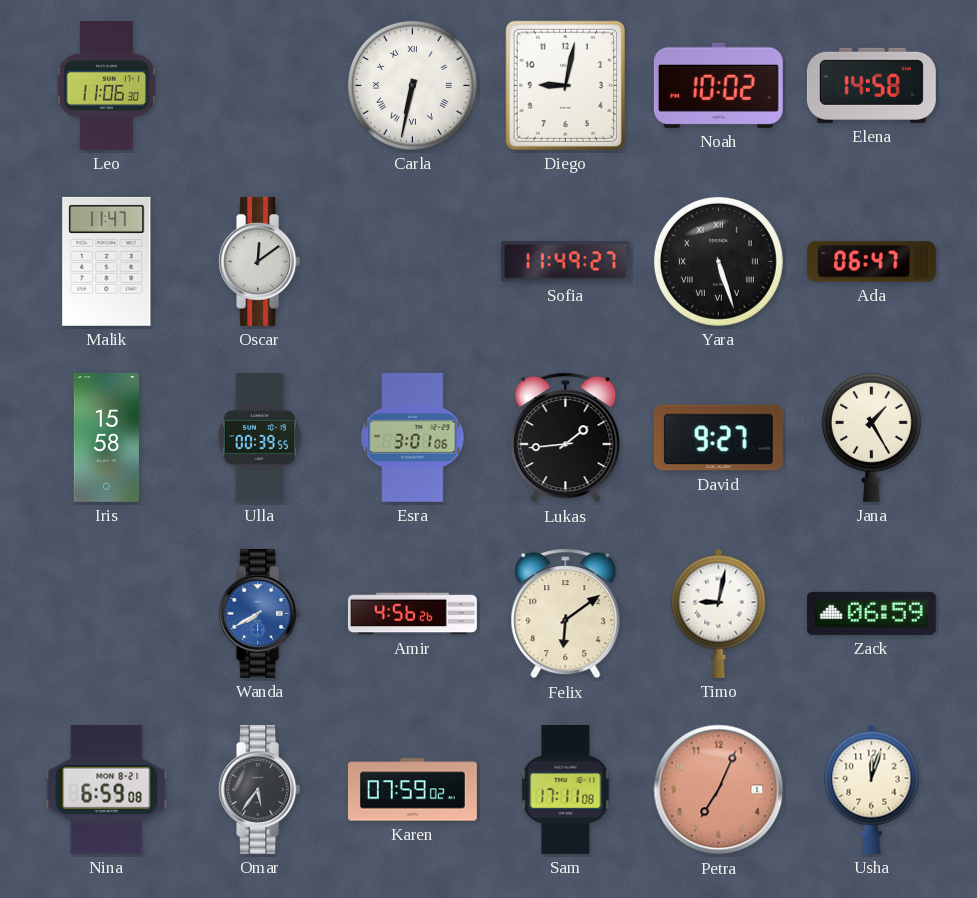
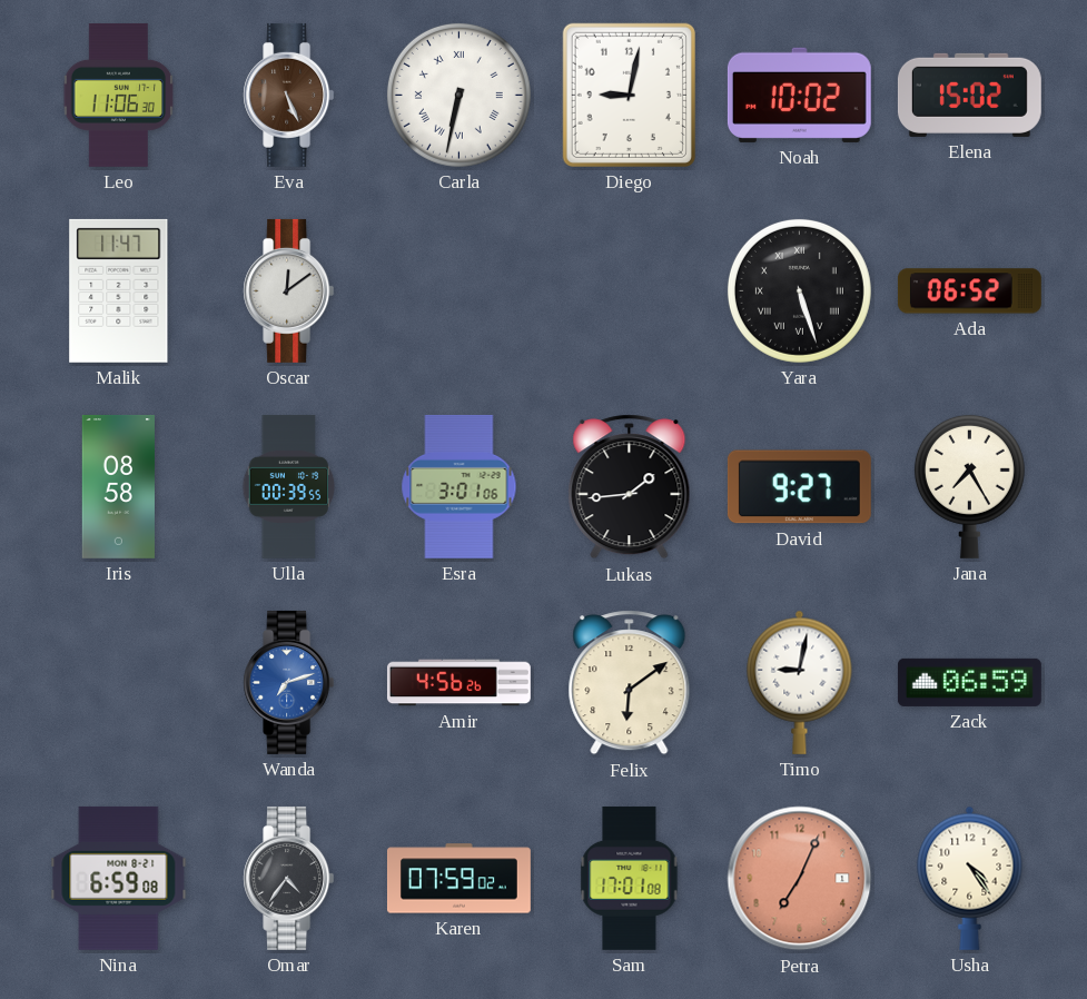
Eva: none -> 5:26 (289, 95)
Elena: 14:58 -> 15:02 (969, 95)
Sofia: 11:49 -> none (565, 262)
Ada: 06:47 -> 06:52 (969, 291)
Iris: 15:58 -> 08:58 (118, 486)
Jana: 1:25 -> 7:25 (969, 486)
Wanda: 7:40 -> 7:12 (289, 682)
Omar: 5:36 -> 4:36 (289, 878)
Sam: 17:11 -> 17:01 (630, 878)
Usha: 12:03 -> 4:24 (970, 878)
